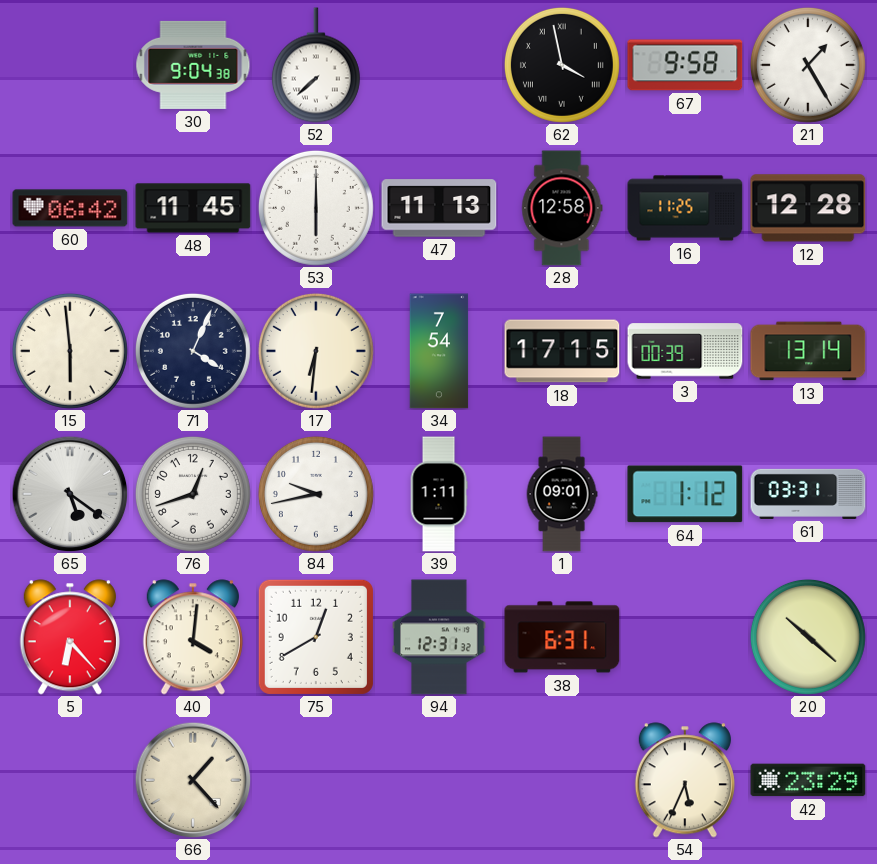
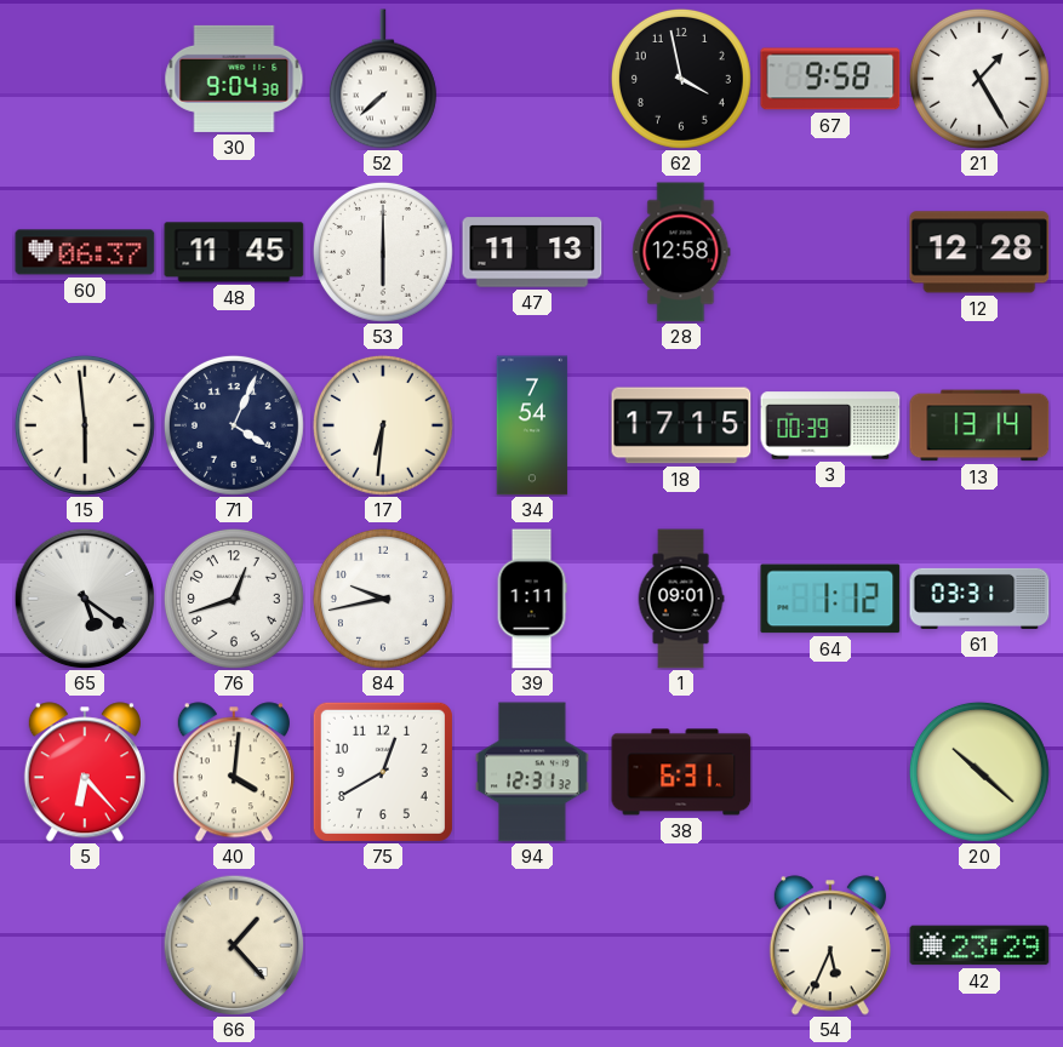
62 numerals: Roman -> Arabic (681, 79)
60: 06:42 -> 06:37 (85, 252)
16: 11:25 -> none (685, 208)
